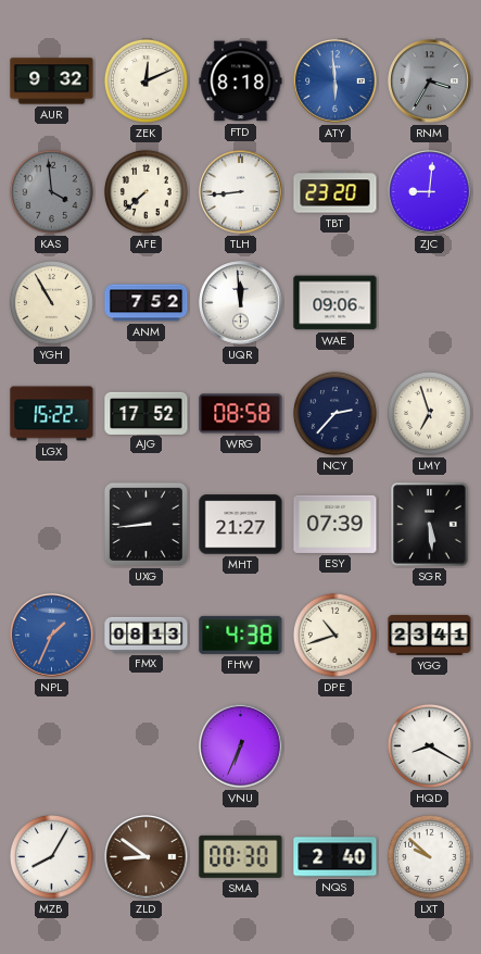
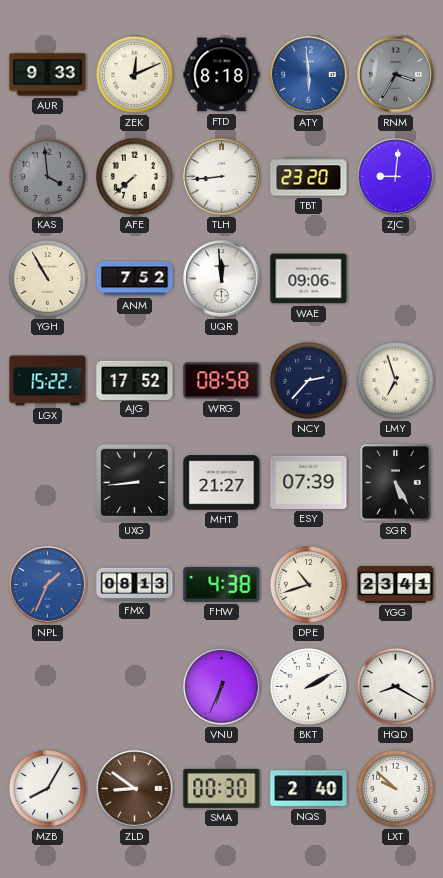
AUR: 9:32 -> 9:33 (48, 75)
SGR: 5:29 -> 5:25 (396, 483)
BKT: none -> 2:10 (308, 686)
